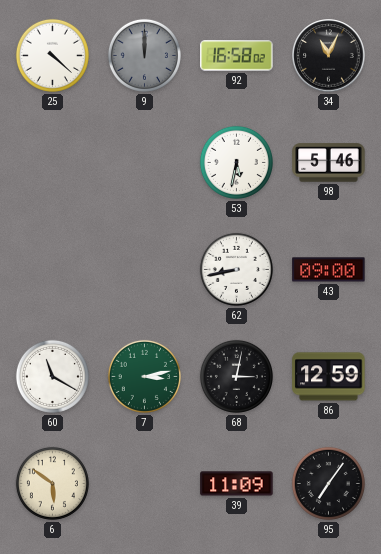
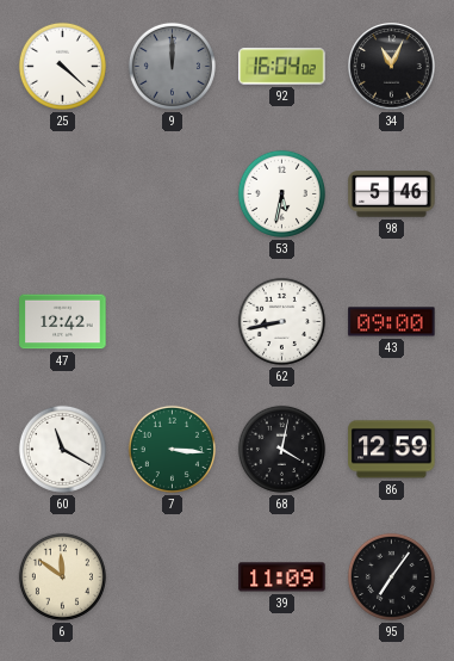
92: 16:58 -> 16:04 (282, 67)
47: none -> 12:42 (63, 322)
7: 3:13 -> 3:16 (172, 449)
68: 3:02 -> 4:02 (281, 449)
6: 5:51 -> 11:51 (62, 576)
